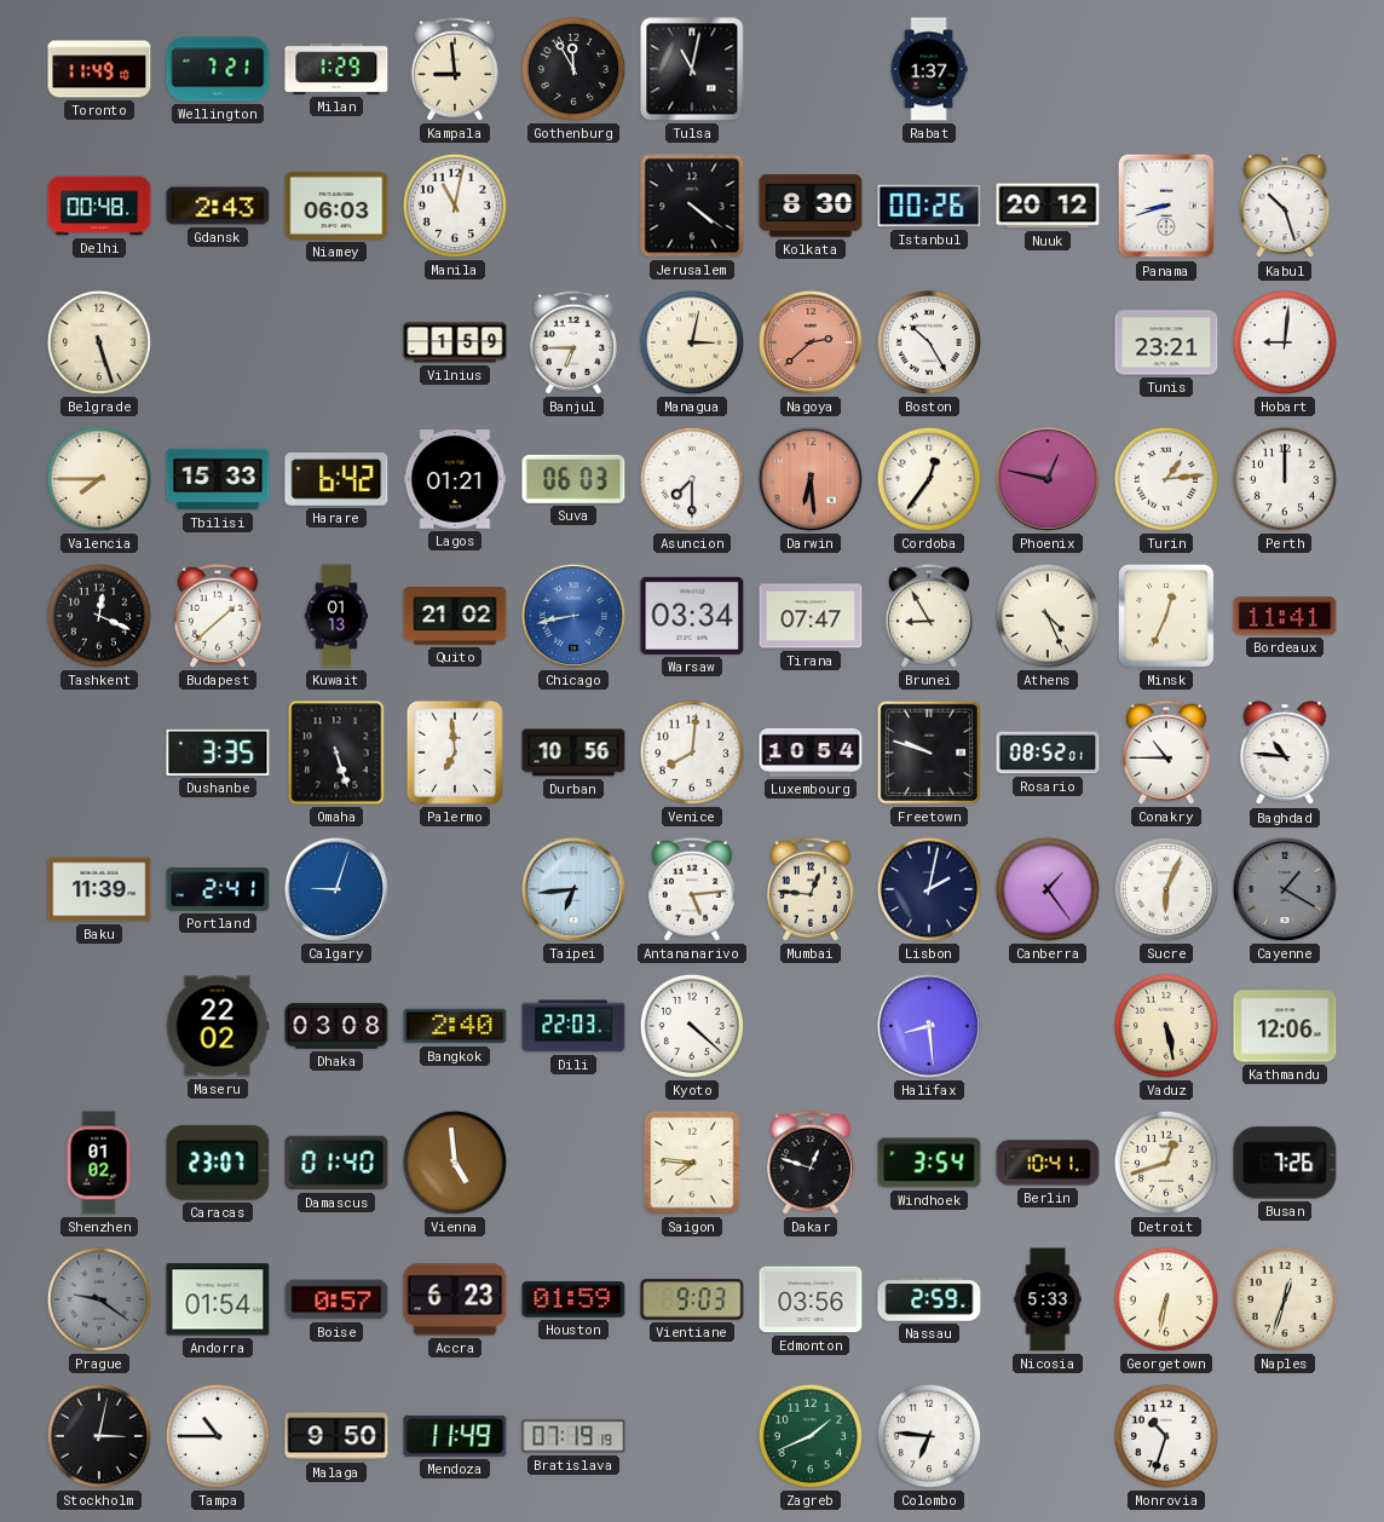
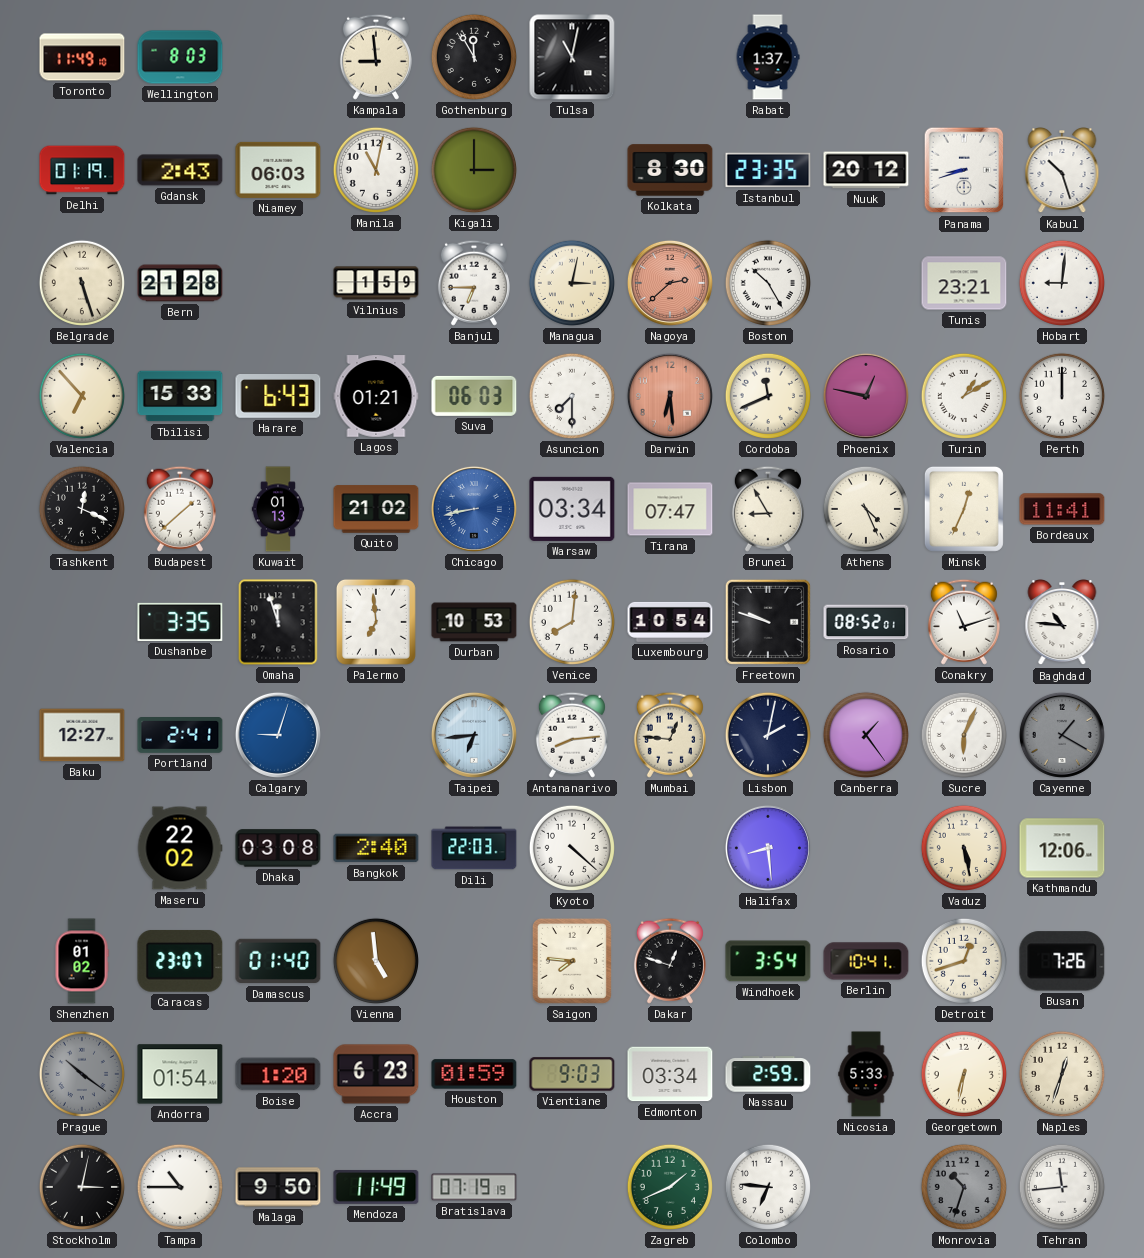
Wellington: 7:21 -> 8:03 (180, 57)
Milan: 1:29 -> none (336, 69)
Delhi: 00:48 -> 01:19 (82, 170)
Kigali: none -> 3:00 (474, 170)
Jerusalem: 4:21 -> none (692, 206)
Istanbul: 00:26 -> 23:35 (768, 170)
Bern: none -> 21:28 (180, 283)
Valencia: 7:45 -> 6:53 (82, 396)
Harare: 6:42 -> 6:43 (278, 397)
Cordoba: 12:36 -> 11:41 (768, 396)
Turin: 1:14 -> 1:10 (964, 396)
Omaha: 5:27 -> 11:57 (278, 622)
Durban: 10:56 -> 10:53 (474, 622)
Conakry: 10:45 -> 11:12 (964, 622)
Baku: 11:39 -> 12:27 (82, 735)
Antananarivo: 5:14 -> 8:14 (572, 735)
Prague: 9:21 -> 10:21 (82, 1074)
Boise: 0:57 -> 1:20 (278, 1074)
Edmonton: 03:56 -> 03:34 (670, 1074)
Monrovia dial: white -> grey (964, 1187)
Tehran: none -> 11:44 (1062, 1187)
